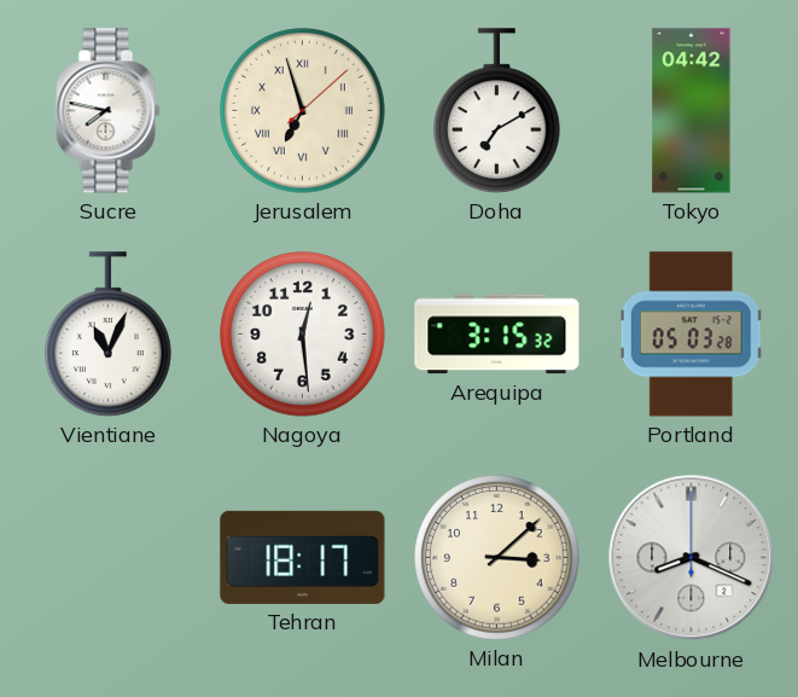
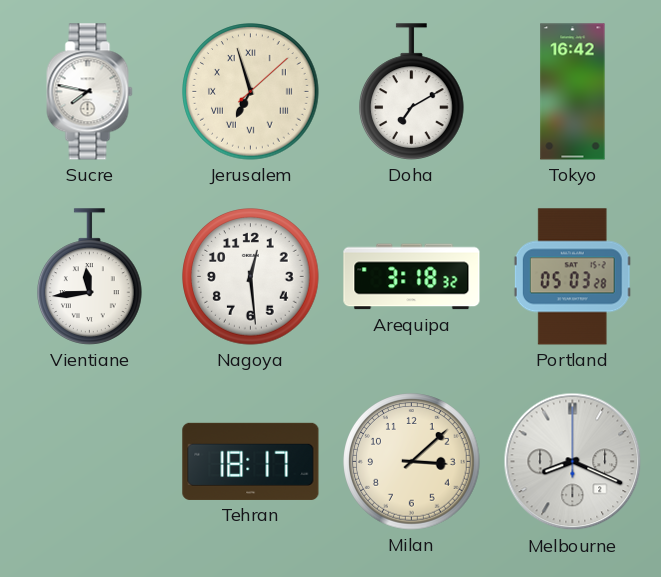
Tokyo: 04:42 -> 16:42 (573, 92)
Vientiane: 11:04 -> 11:44 (90, 277)
Arequipa: 3:15 -> 3:18 (412, 277)
